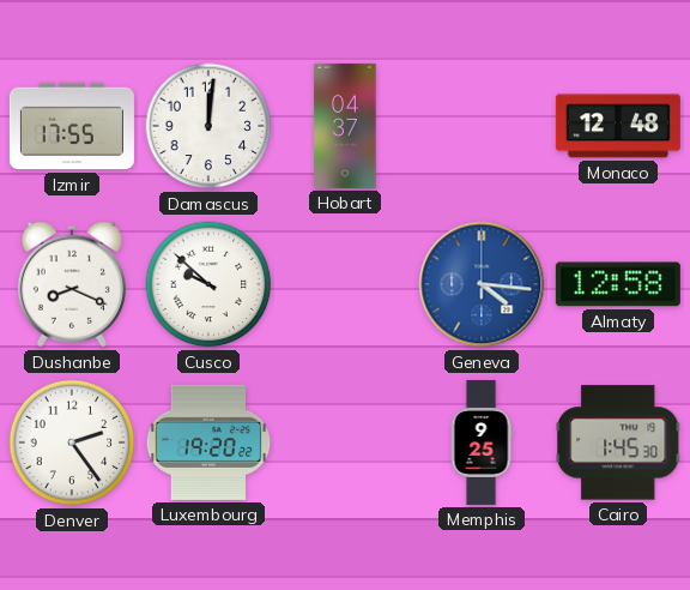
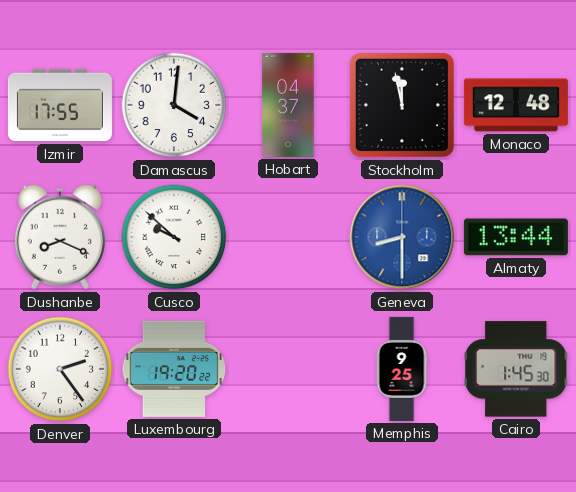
Damascus: 12:01 -> 4:01 (174, 105)
Stockholm: none -> 11:58 (402, 105)
Geneva: 4:16 -> 8:30 (402, 237)
Almaty: 12:58 -> 13:44 (516, 237)
